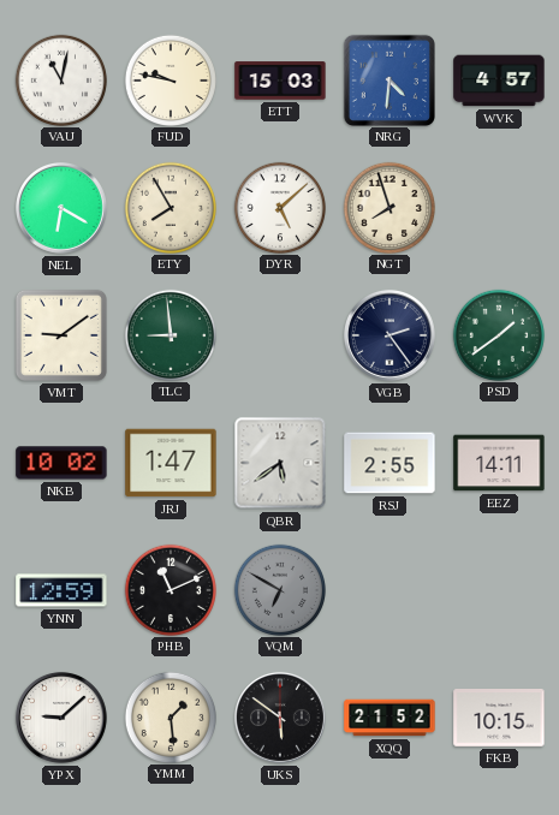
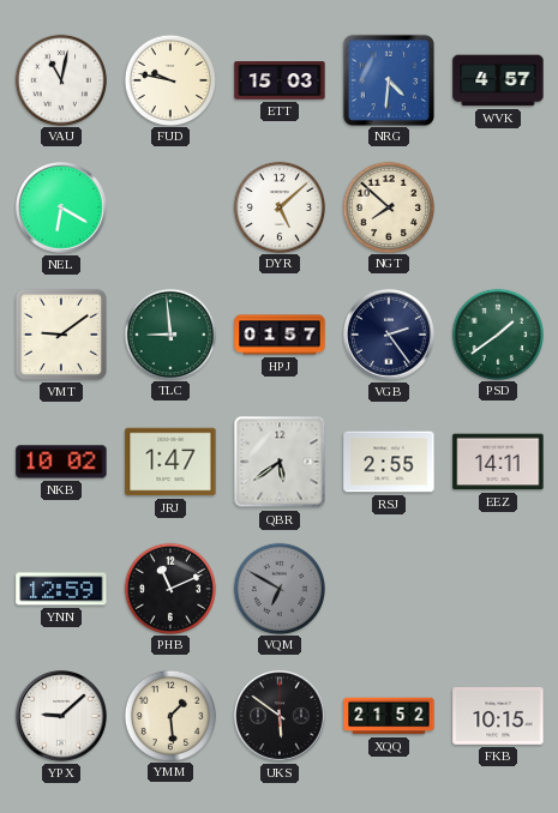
ETY: 7:55 -> none (170, 207)
NGT: 7:57 -> 7:52 (388, 206)
HPJ: none -> 01:57 (280, 335)
